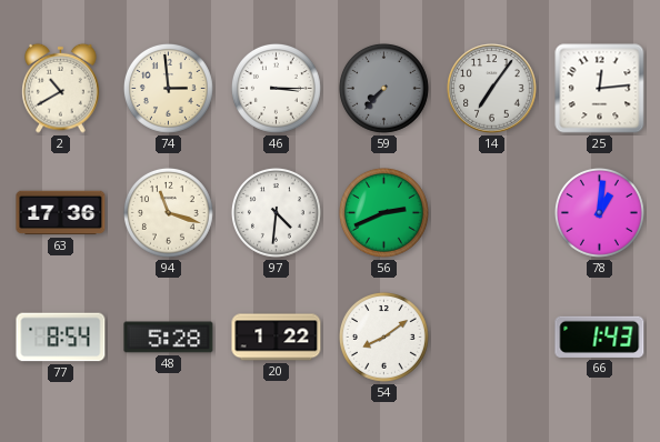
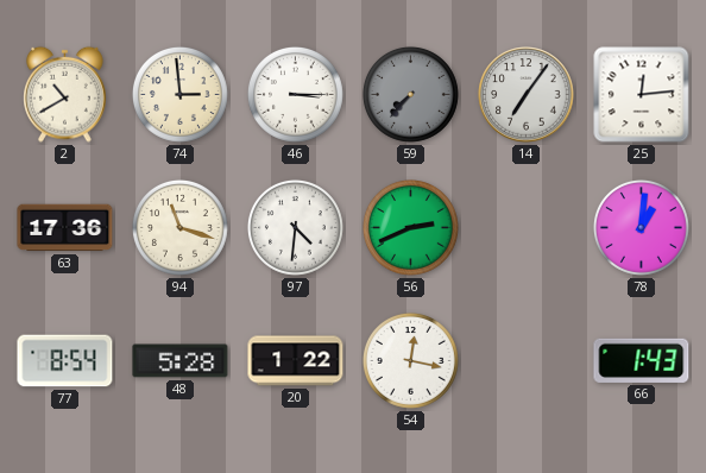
54: 8:09 -> 12:17 (410, 360)
